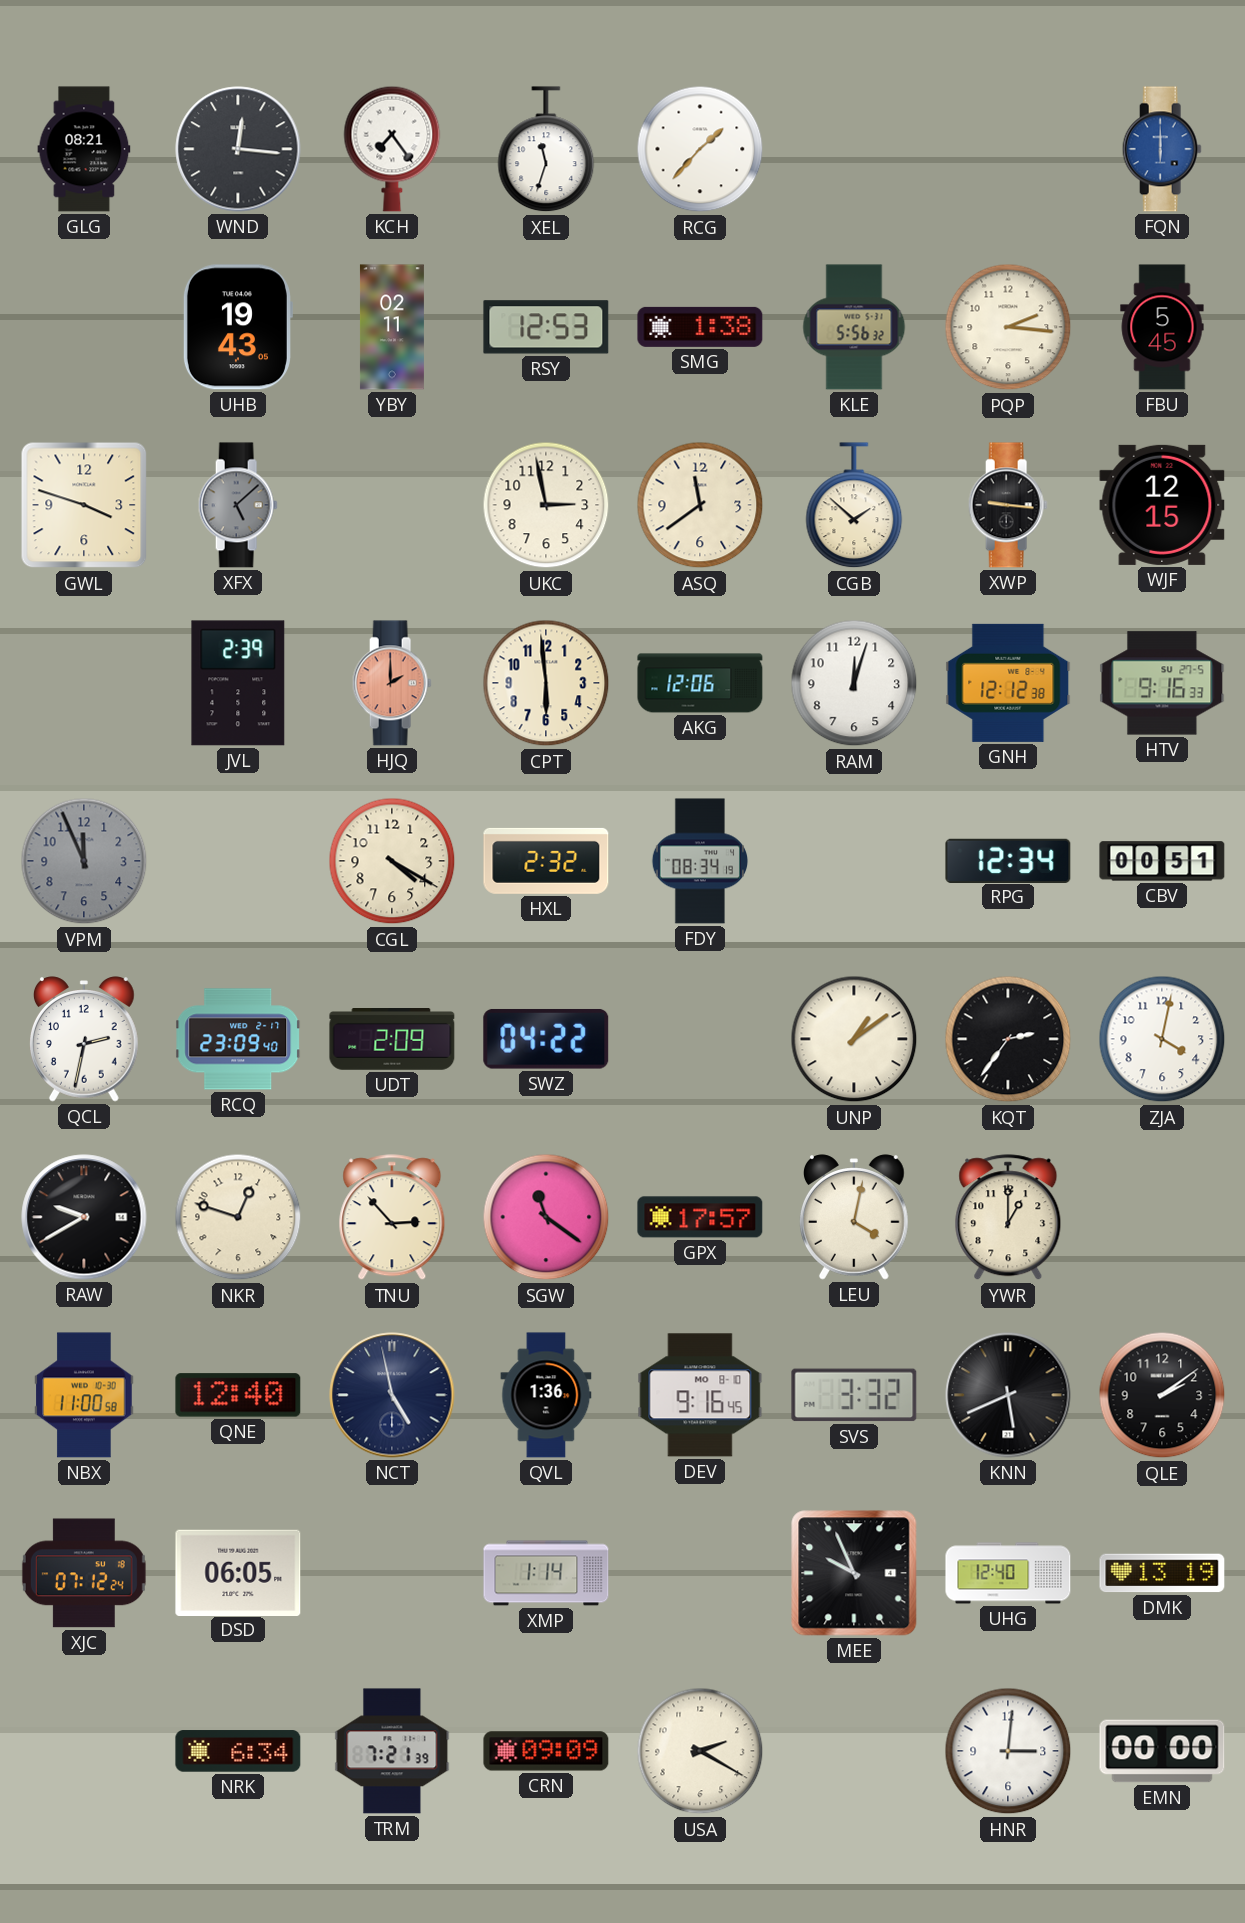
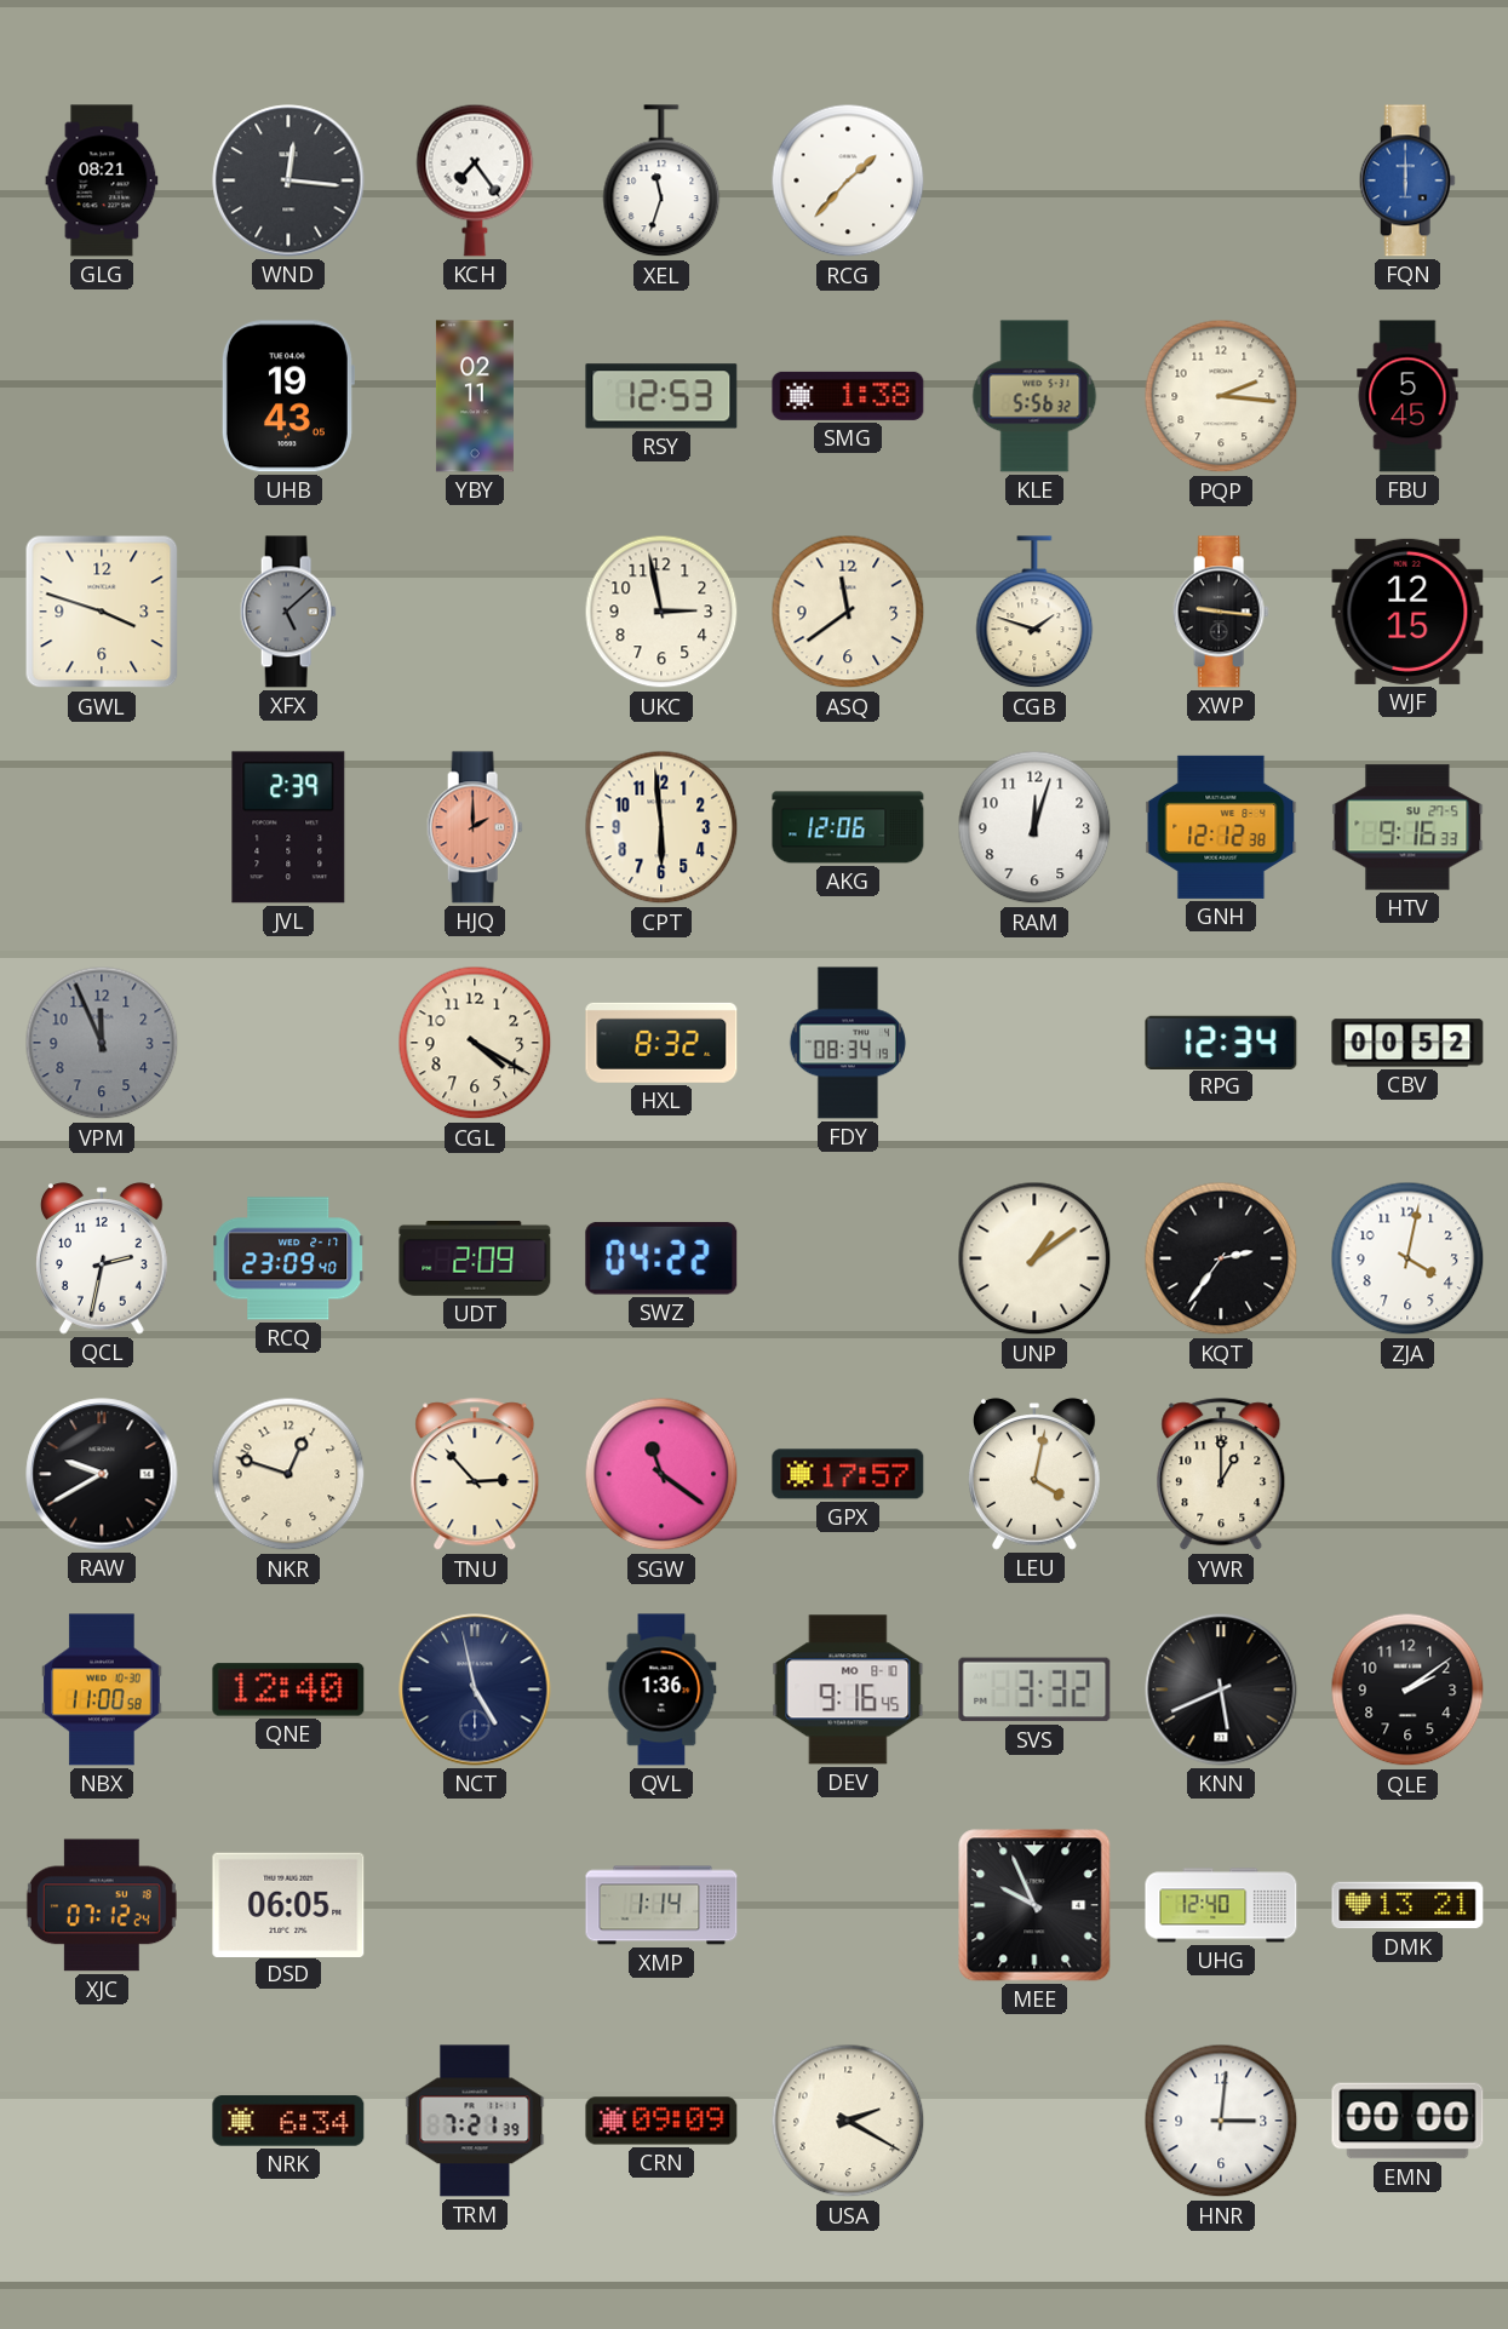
CGB: 1:52 -> 1:48 (1034, 613)
HXL: 2:32 -> 8:32 (661, 1043)
CBV: 00:51 -> 00:52 (1407, 1043)
DMK: 13:19 -> 13:21 (1407, 1905)
